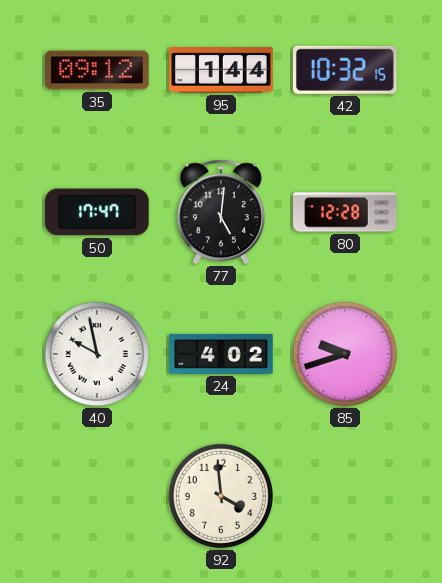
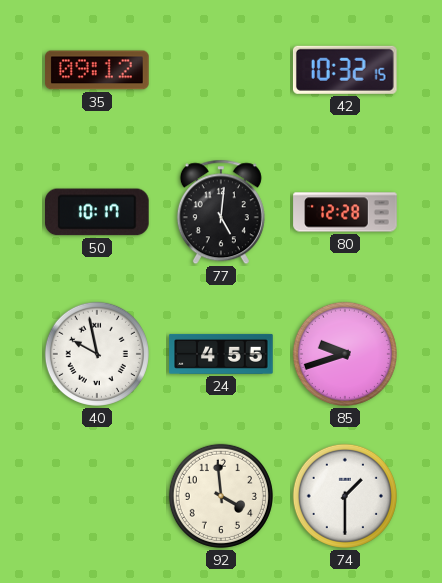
95: 1:44 -> none (221, 70)
50: 17:47 -> 10:17 (98, 212)
24: 4:02 -> 4:55 (221, 354)
74: none -> 1:30 (345, 496)
